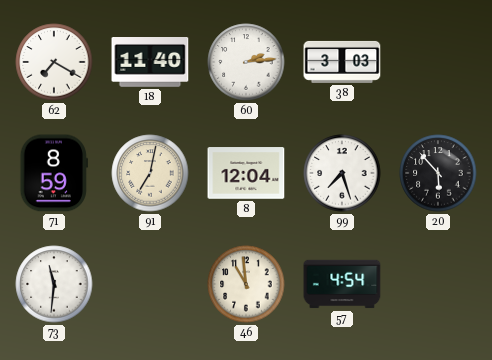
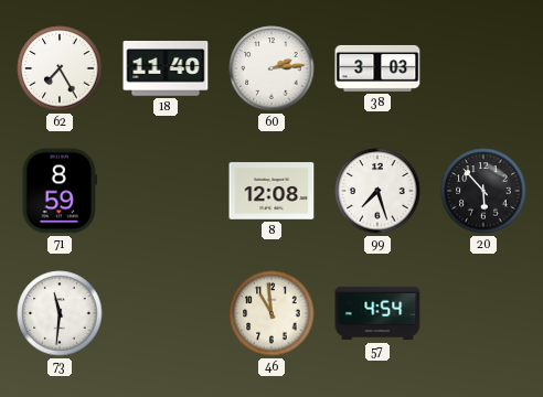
62: 7:20 -> 7:25 (60, 68)
91: 7:02 -> none (150, 173)
8: 12:04 -> 12:08 (271, 191)
